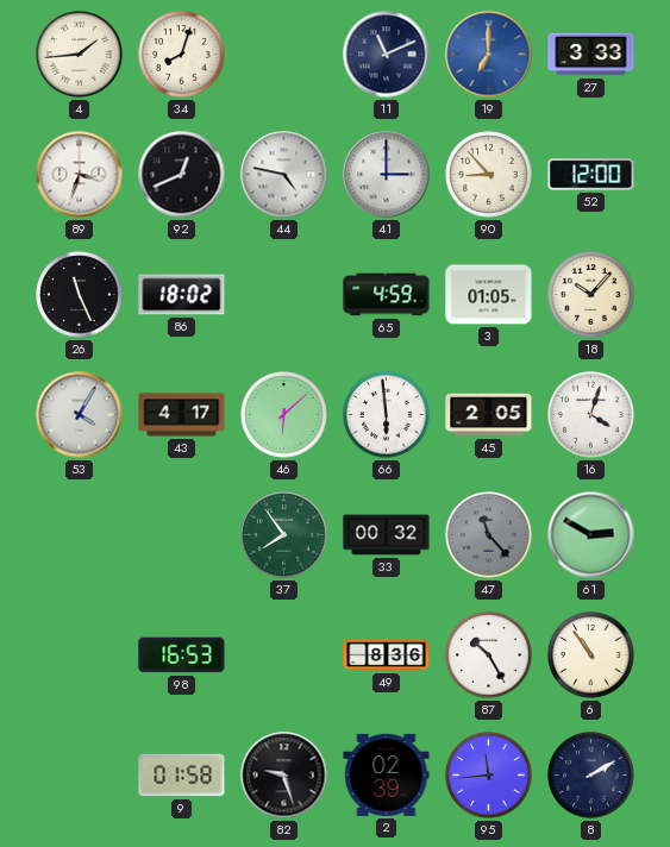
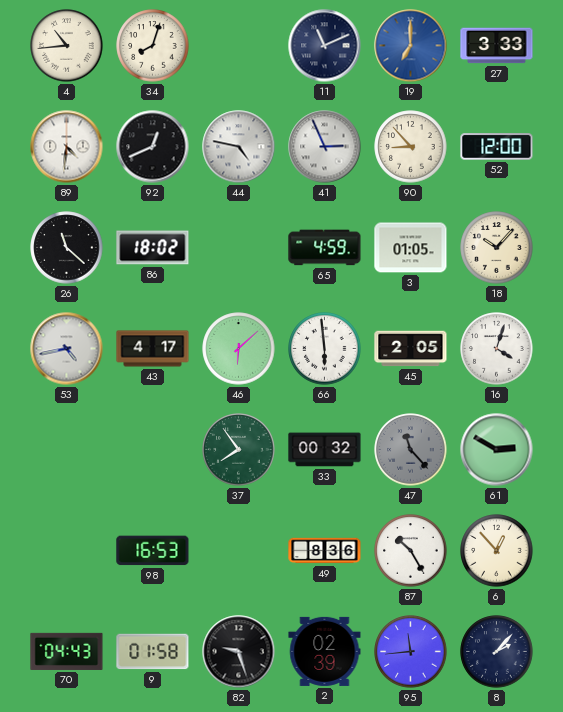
4: 1:44 -> 10:44 (67, 46)
89: 3:33 -> 4:31 (67, 147)
41: 3:00 -> 2:56 (325, 147)
26: 11:26 -> 11:22 (67, 248)
53: 4:05 -> 4:43 (67, 349)
6: 10:54 -> 12:53 (497, 551)
70: none -> 04:43 (67, 651)
8: 2:10 -> 2:07 (497, 652)
